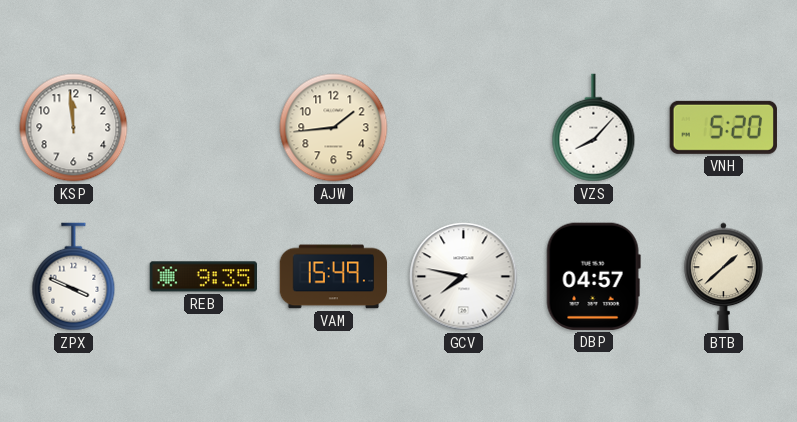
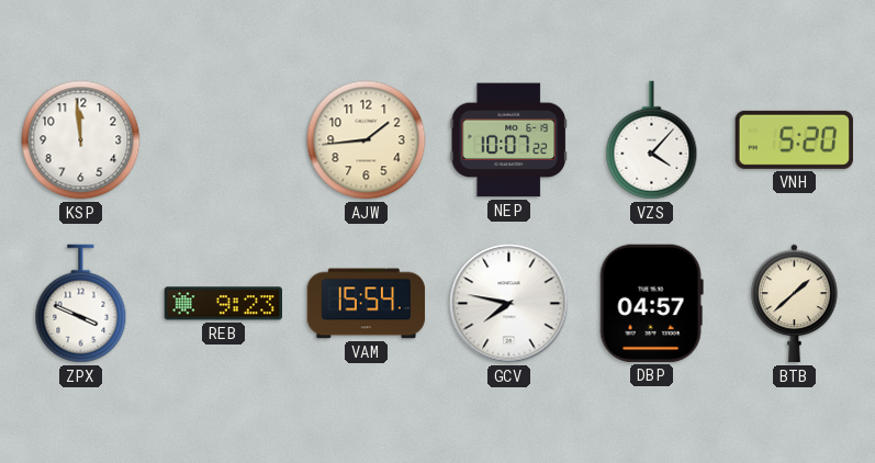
NEP: none -> 10:07 (508, 140)
VZS: 8:07 -> 4:07 (652, 140)
REB: 9:35 -> 9:23 (223, 304)
VAM: 15:49 -> 15:54 (367, 304)
